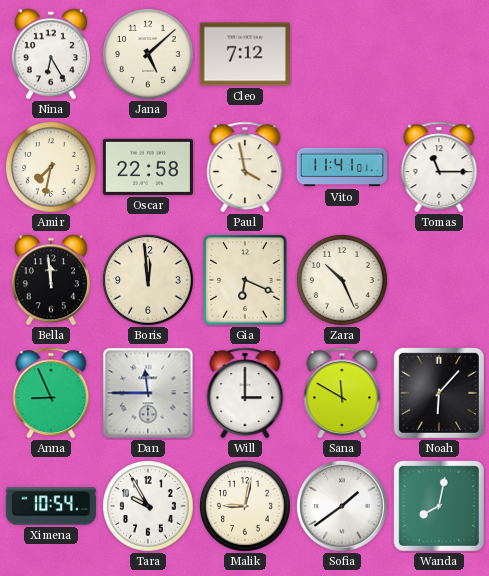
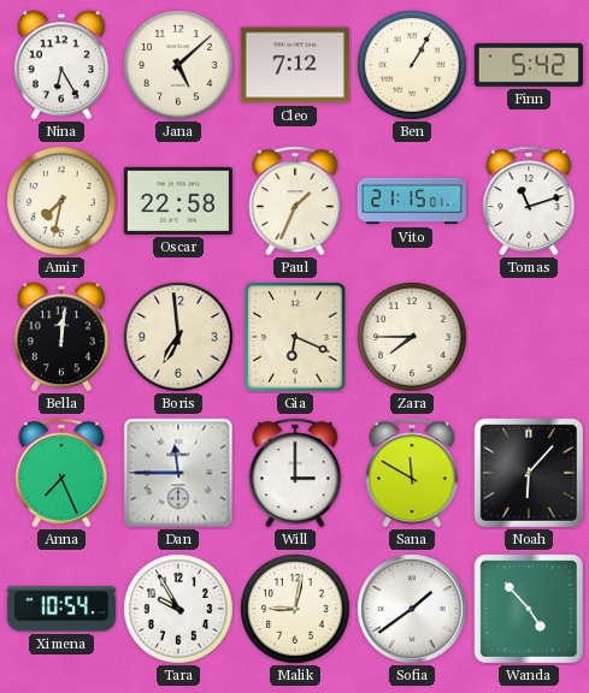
Ben: none -> 1:05 (412, 65)
Finn: none -> 5:42 (529, 65)
Paul: 3:58 -> 1:34 (295, 201)
Vito: 11:41 -> 21:15 (411, 201)
Tomas: 11:15 -> 11:12 (529, 201)
Bella: 11:59 -> 12:01 (61, 337)
Boris: 11:59 -> 6:59 (178, 337)
Zara: 10:26 -> 7:45 (412, 337)
Anna: 8:56 -> 7:26 (61, 473)
Wanda: 8:02 -> 4:53 (529, 609)
